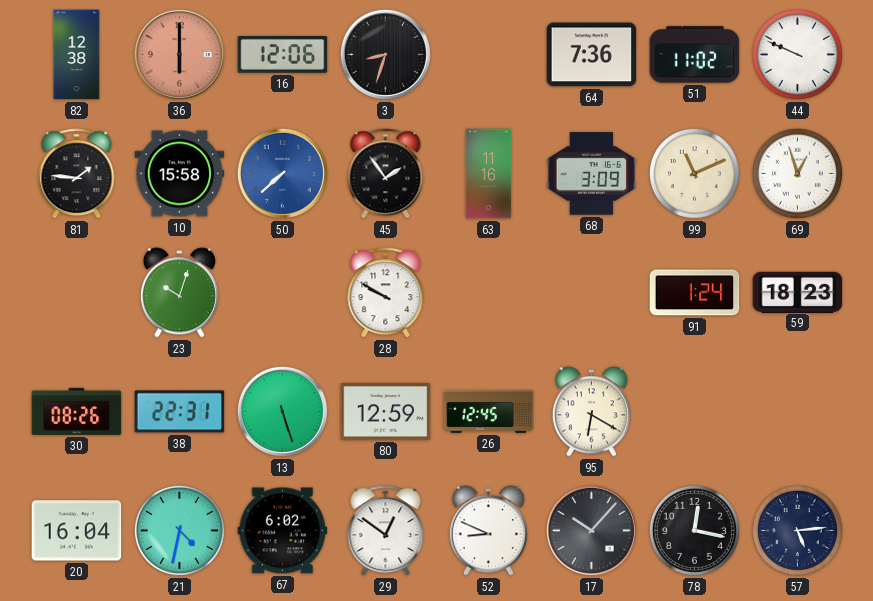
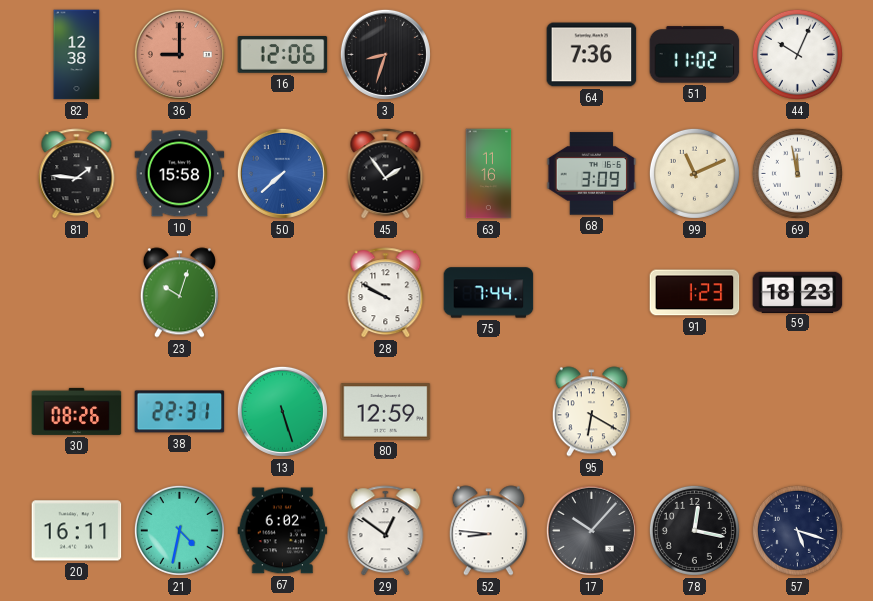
36: 6:00 -> 9:00 (179, 54)
44: 9:49 -> 10:04 (797, 54)
69: 12:57 -> 11:58 (797, 173)
75: none -> 7:44 (489, 293)
91: 1:24 -> 1:23 (695, 293)
26: 12:45 -> none (489, 412)
20: 16:04 -> 16:11 (77, 531)
52: 8:49 -> 8:46 (488, 531)
57: 5:14 -> 5:18 (797, 530)
